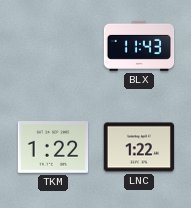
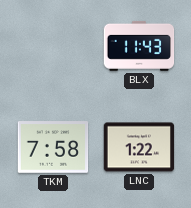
TKM: 1:22 -> 7:58 (53, 147)
